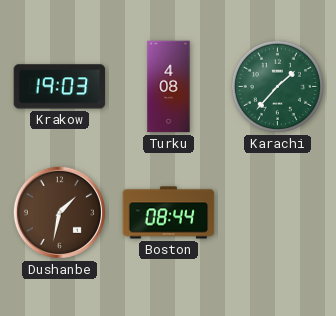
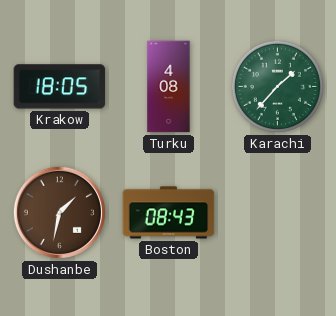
Krakow: 19:03 -> 18:05 (60, 87)
Boston: 08:44 -> 08:43 (169, 213)
